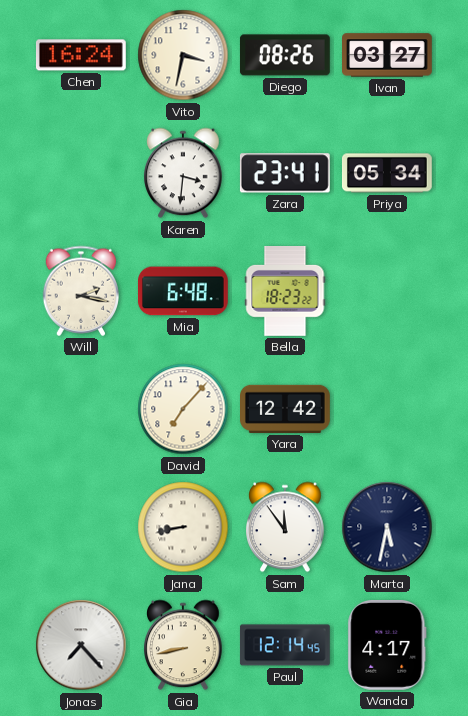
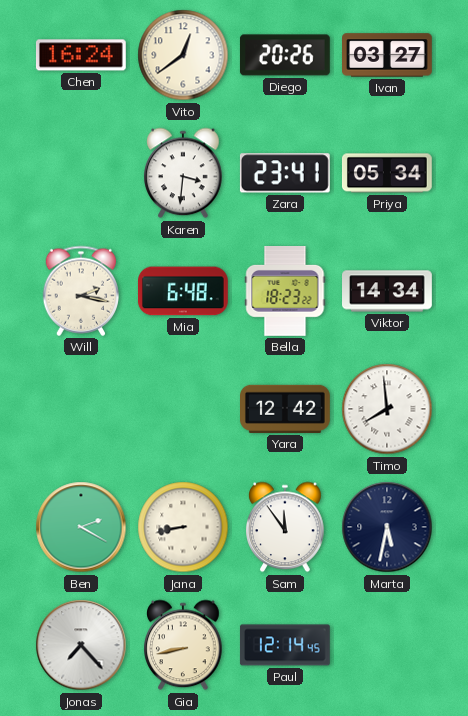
Vito: 3:32 -> 12:39 (183, 55)
Diego: 08:26 -> 20:26 (285, 55)
Viktor: none -> 14:34 (387, 291)
David: 7:07 -> none (183, 409)
Timo: none -> 7:59 (387, 409)
Ben: none -> 2:20 (81, 527)
Wanda: 4:17 -> none (387, 645)
